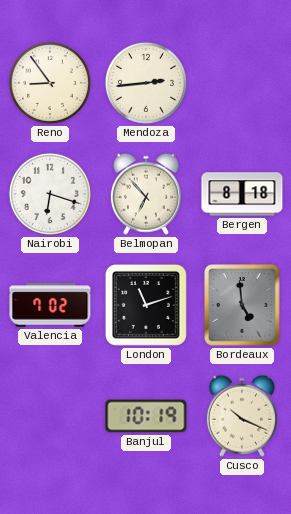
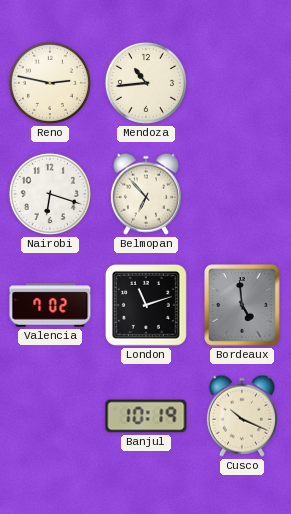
Reno: 8:54 -> 2:47 (50, 83)
Mendoza: 2:44 -> 10:44 (146, 83)
Bergen: 8:18 -> none (242, 194)
